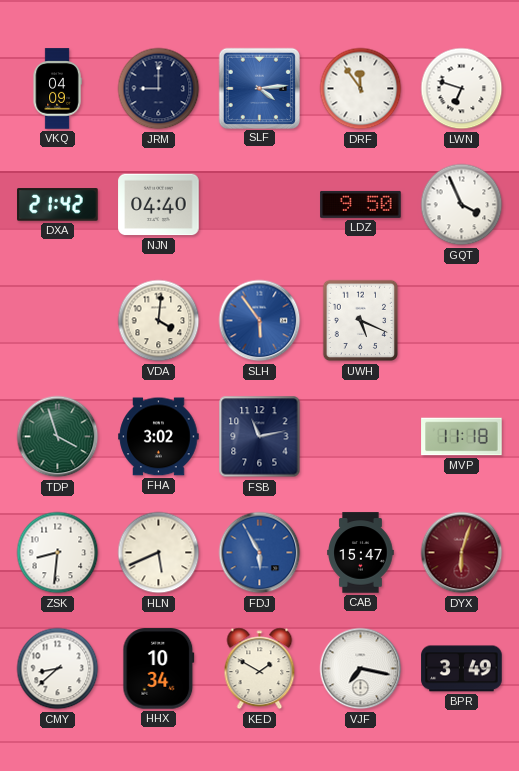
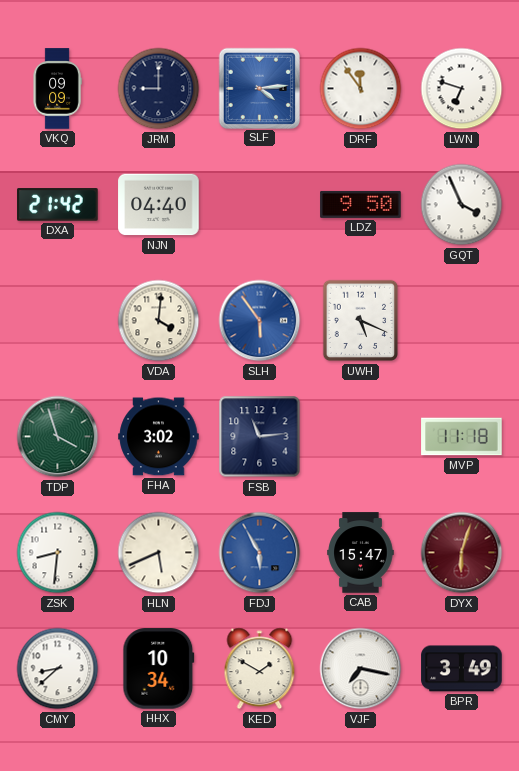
VKQ: 04:09 -> 09:09 (57, 89)
FSB: 11:13 -> 11:14 (260, 437)
